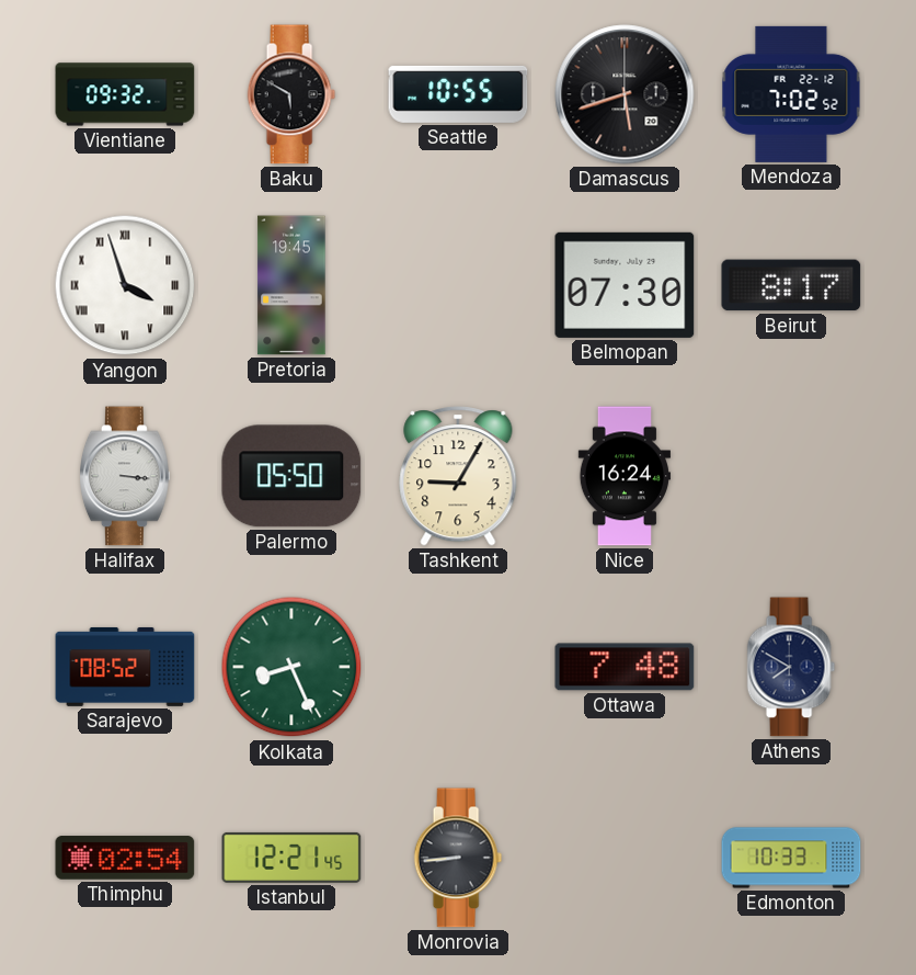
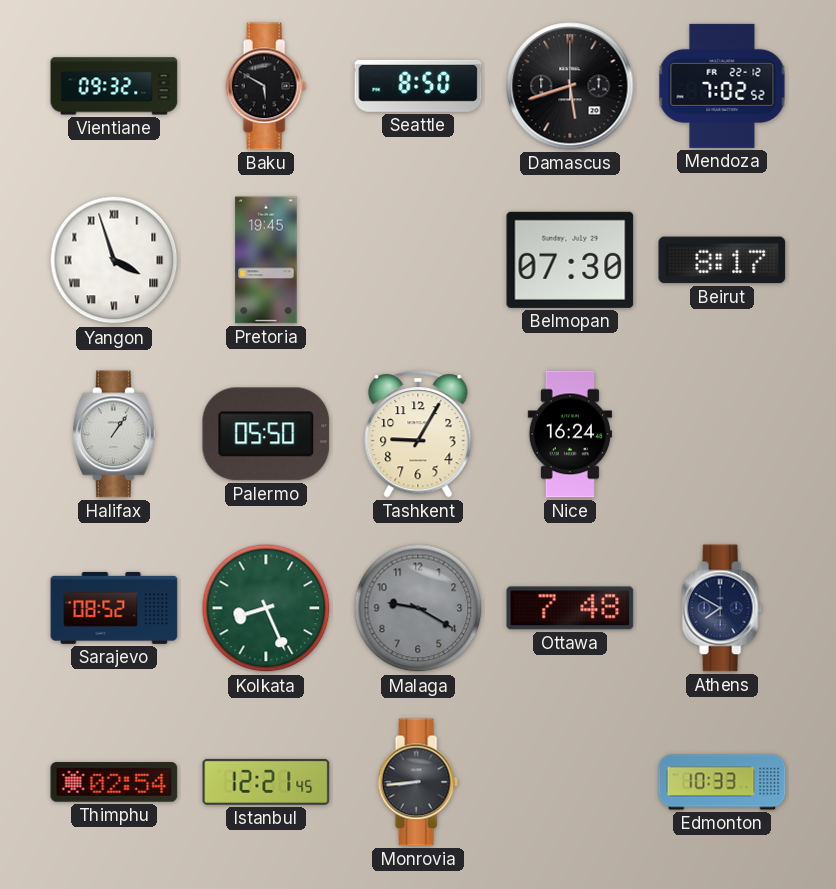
Seattle: 10:55 -> 8:50 (418, 86)
Halifax: 3:16 -> 1:06 (115, 434)
Malaga: none -> 9:20 (418, 608)
